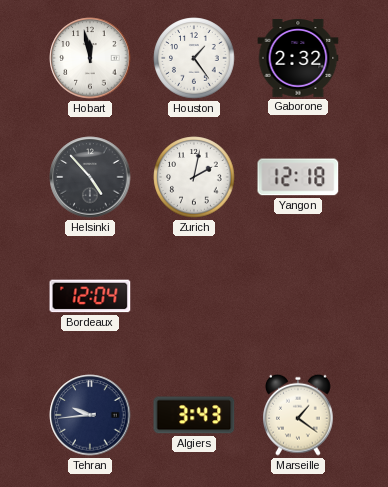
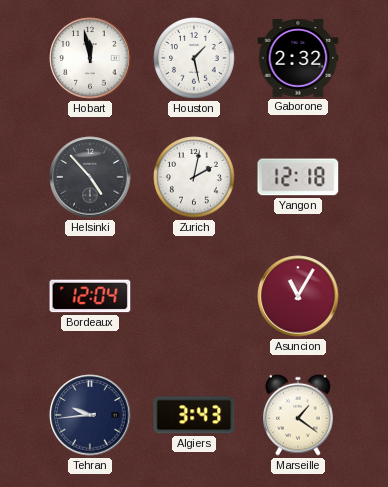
Houston: 1:24 -> 1:28 (194, 58)
Asuncion: none -> 11:05 (298, 296)
